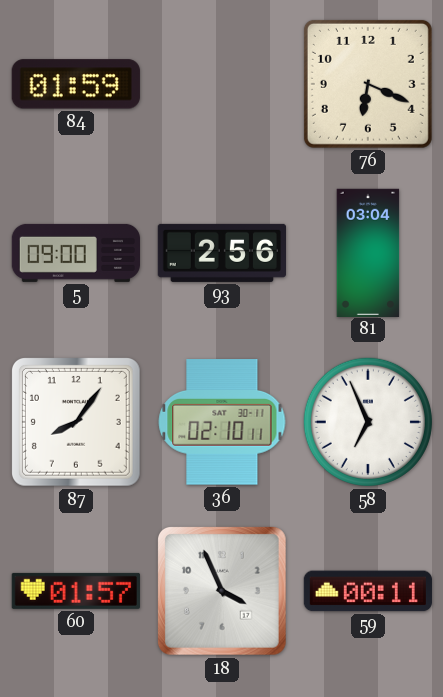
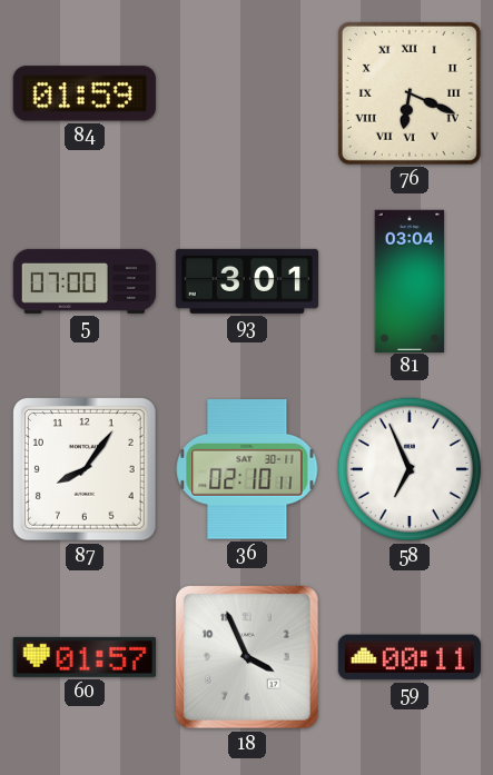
76 numerals: Arabic -> Roman (410, 93)
5: 09:00 -> 07:00 (83, 281)
93: 2:56 -> 3:01 (246, 281)
